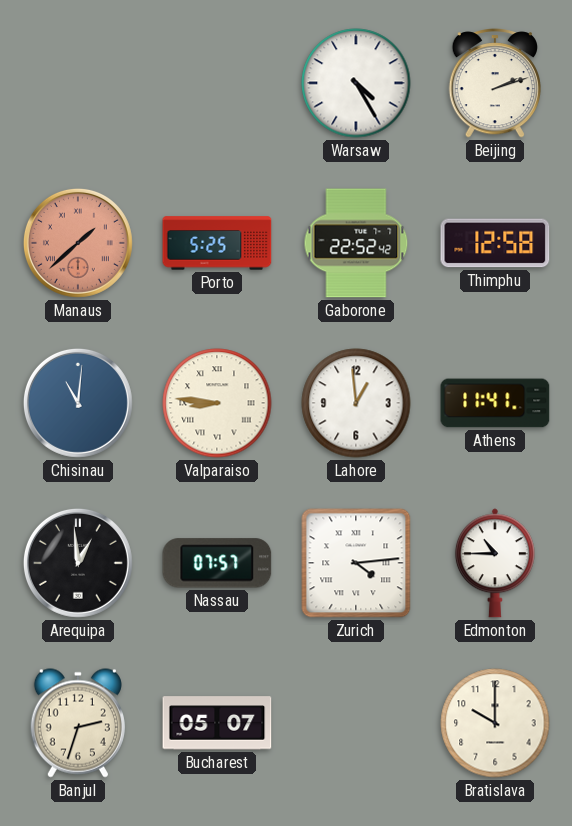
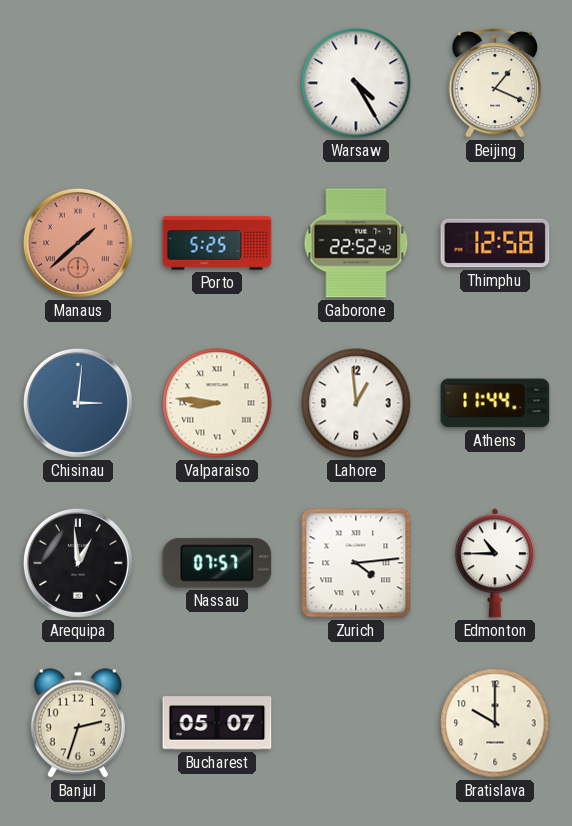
Beijing: 2:12 -> 1:19 (494, 84)
Chisinau: 11:01 -> 3:01 (78, 403)
Athens: 11:41 -> 11:44 (495, 403)
